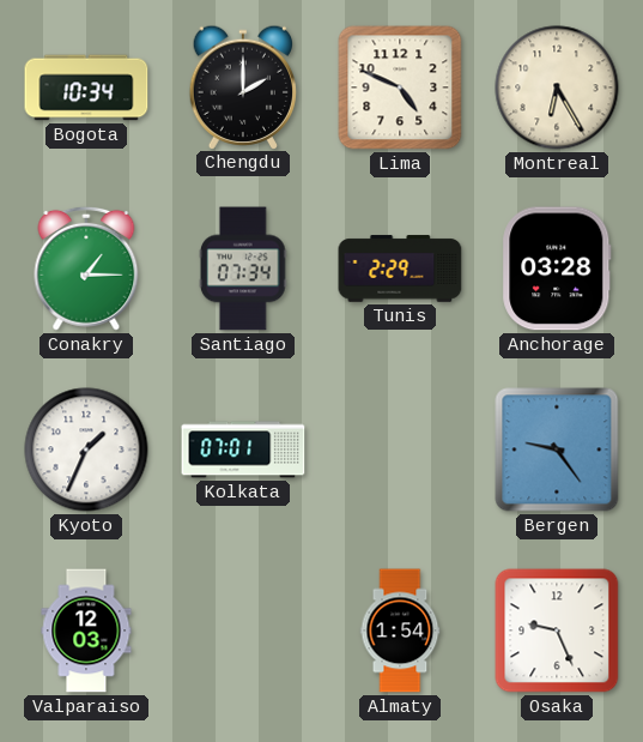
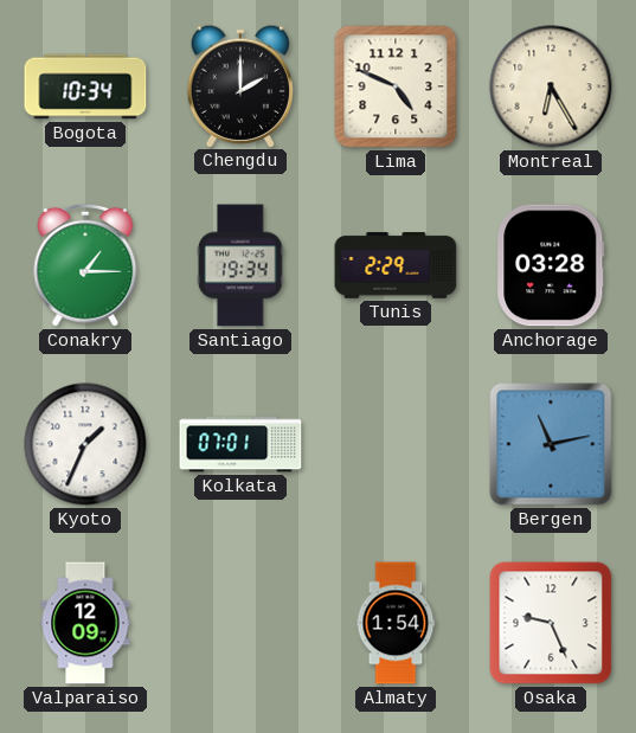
Santiago: 07:34 -> 19:34 (240, 265)
Bergen: 9:24 -> 11:13 (551, 444)
Valparaiso: 12:03 -> 12:09 (85, 623)
